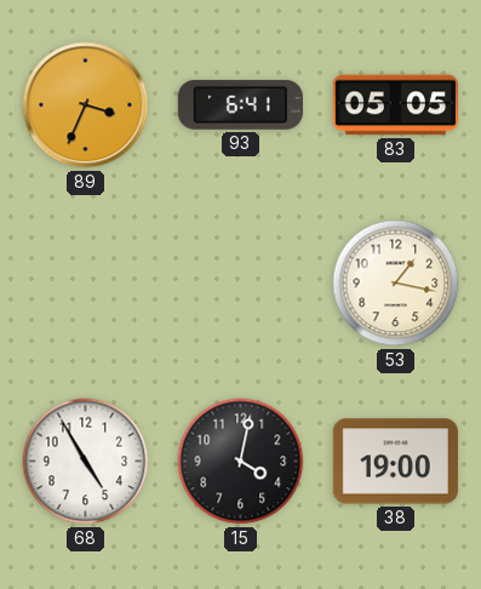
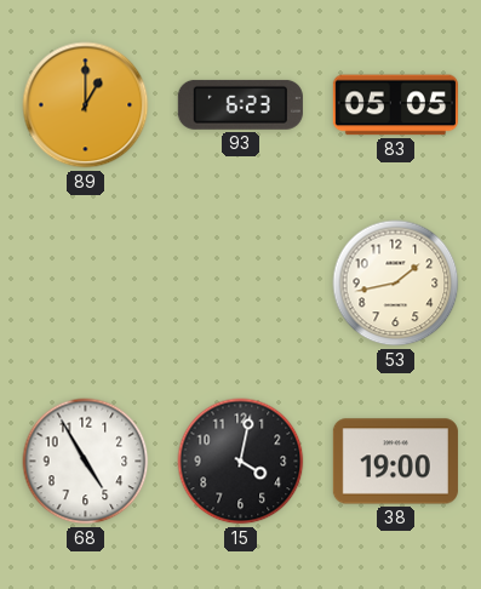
89: 3:34 -> 1:00 (86, 105)
93: 6:41 -> 6:23 (240, 104)
53: 1:17 -> 1:43 (396, 284)
